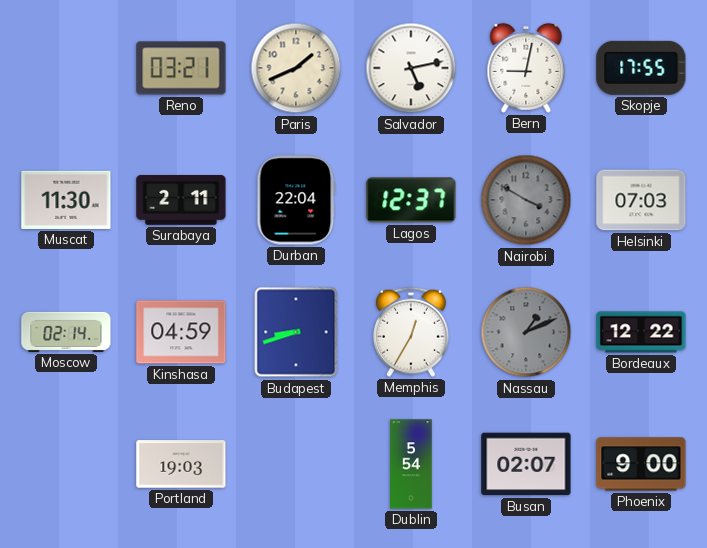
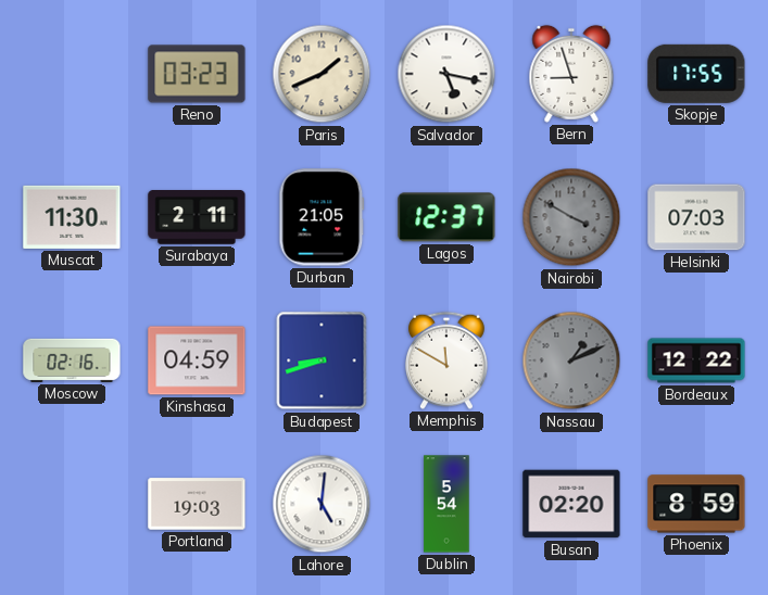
Reno: 03:21 -> 03:23 (197, 74)
Salvador: 5:13 -> 5:17 (446, 74)
Bern: 9:02 -> 8:57 (571, 74)
Durban: 22:04 -> 21:05 (322, 217)
Moscow: 02:14 -> 02:16 (72, 360)
Memphis: 12:35 -> 11:50 (446, 360)
Lahore: none -> 5:01 (322, 504)
Busan: 02:07 -> 02:20 (571, 504)
Phoenix: 9:00 -> 8:59 (696, 504)
